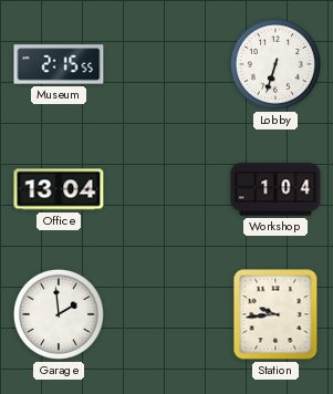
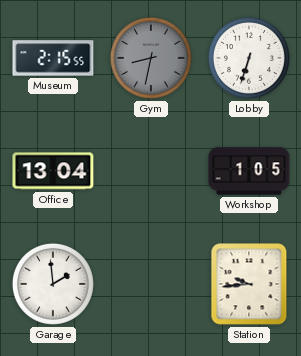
Gym: none -> 8:32 (151, 58)
Workshop: 1:04 -> 1:05 (249, 171)
